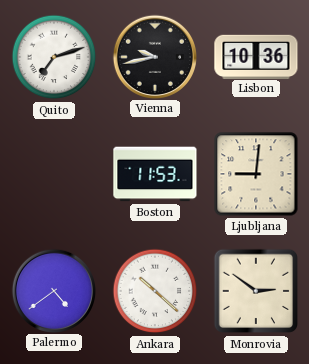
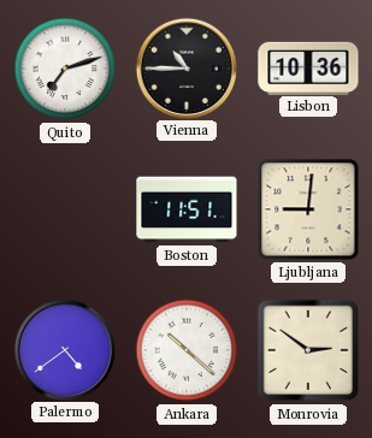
Vienna: 9:43 -> 10:45 (185, 67)
Boston: 11:53 -> 11:51 (187, 209)
